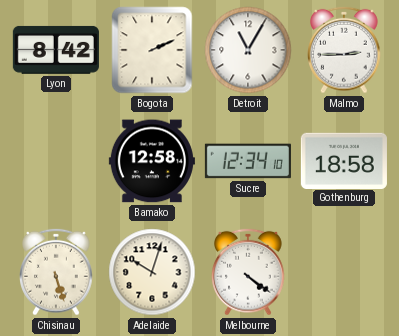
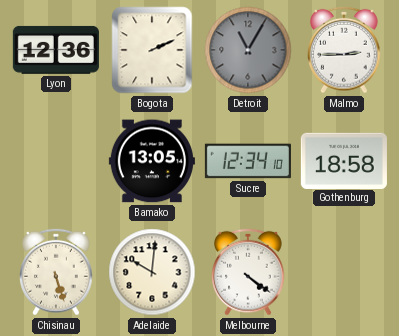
Lyon: 8:42 -> 12:36 (56, 50)
Detroit dial: white -> grey (248, 50)
Bamako: 12:58 -> 13:05 (152, 161)
Adelaide: 10:03 -> 10:01 (152, 272)
